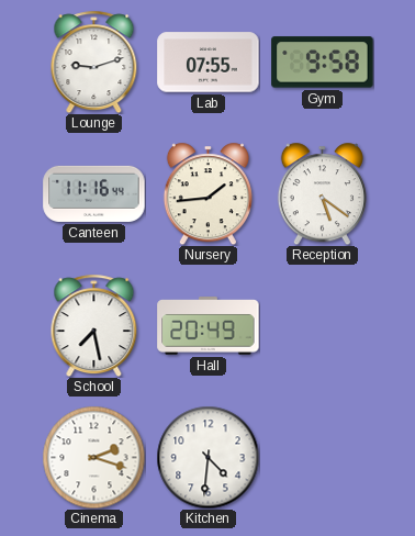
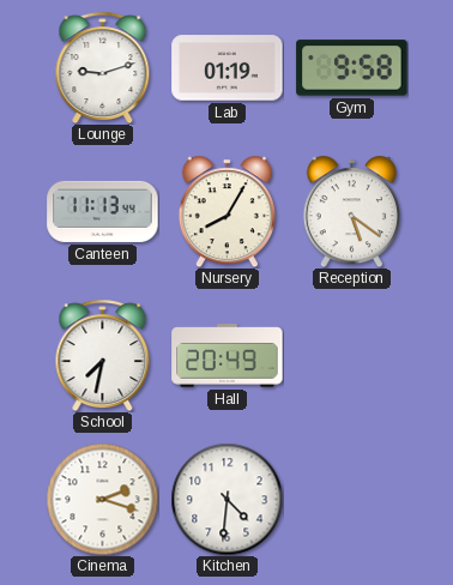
Lab: 07:55 -> 01:19 (228, 68)
Canteen: 11:16 -> 11:13 (103, 211)
Nursery: 1:44 -> 8:05 (226, 211)
School: 7:28 -> 7:32 (103, 355)
